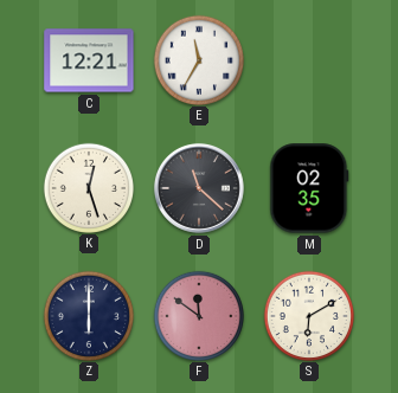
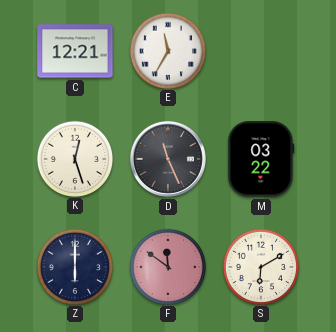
D: 11:22 -> 11:26 (168, 159)
M: 02:35 -> 03:22 (261, 159)
